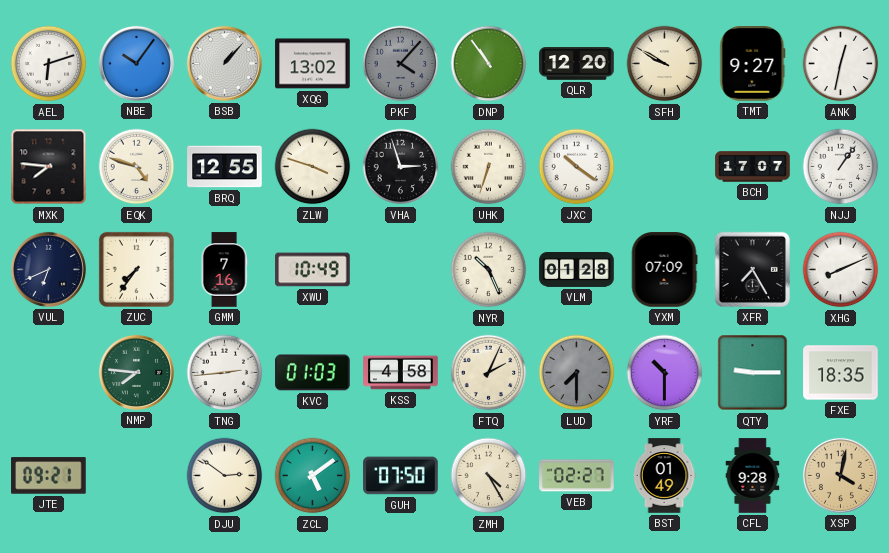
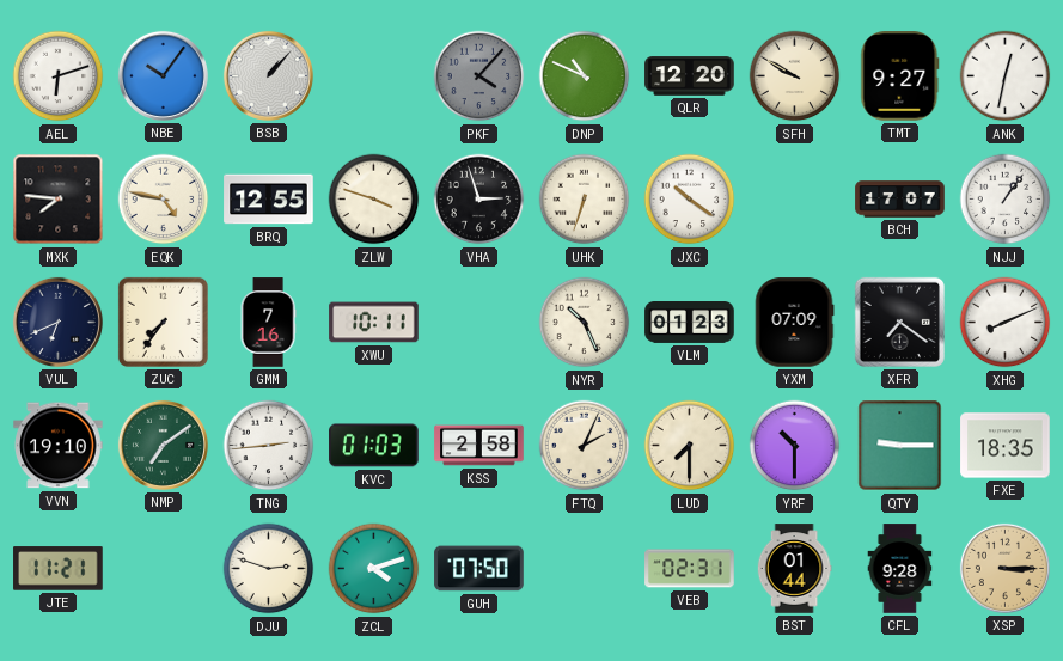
XQG: 13:02 -> none (313, 64)
DNP: 10:54 -> 10:49 (585, 76)
EQK: 4:48 -> 4:47 (164, 200)
XWU: 10:49 -> 10:11 (374, 323)
VLM: 01:28 -> 01:23 (690, 323)
XFR: 7:25 -> 7:21 (899, 322)
VVN: none -> 19:10 (59, 446)
NMP: 7:46 -> 7:09 (163, 445)
KSS: 4:58 -> 2:58 (479, 446)
LUD dial: grey -> cream (690, 446)
JTE: 09:21 -> 11:21 (59, 569)
DJU: 2:51 -> 2:48 (269, 569)
ZCL: 5:09 -> 4:12 (374, 569)
ZMH: 4:25 -> none (489, 476)
VEB: 02:27 -> 02:31 (690, 569)
BST: 01:49 -> 01:44 (794, 569)
XSP: 4:02 -> 3:15 (1004, 568)
